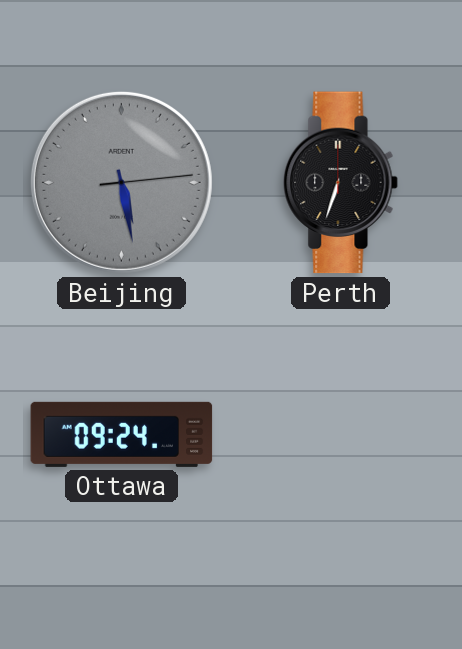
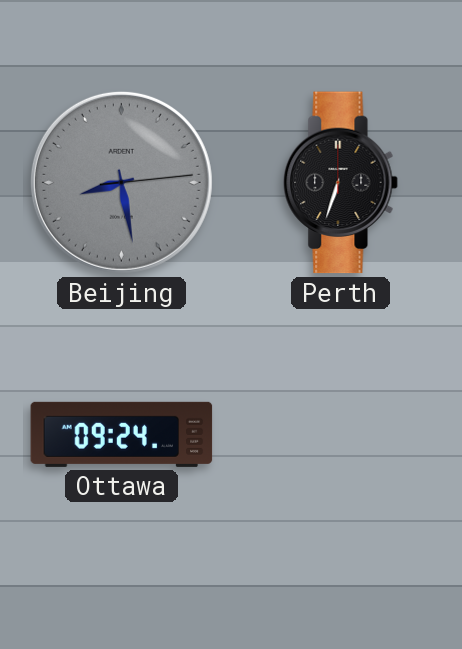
Beijing: 5:28 -> 8:28 (121, 182)
